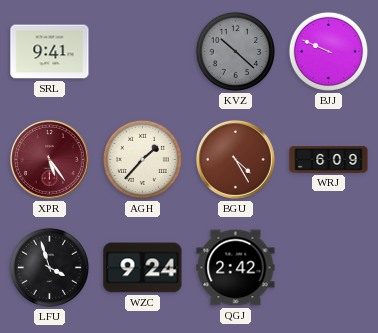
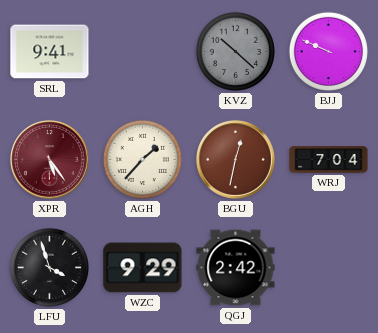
BGU: 4:25 -> 12:32 (236, 160)
WRJ: 6:09 -> 7:04 (329, 160)
WZC: 9:24 -> 9:29 (143, 268)
